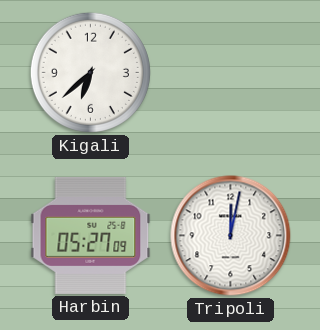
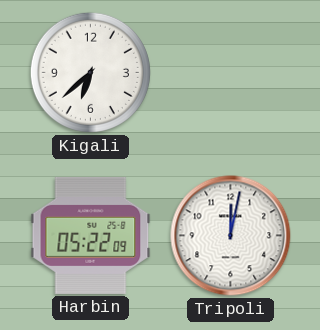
Harbin: 05:27 -> 05:22 (91, 235)
